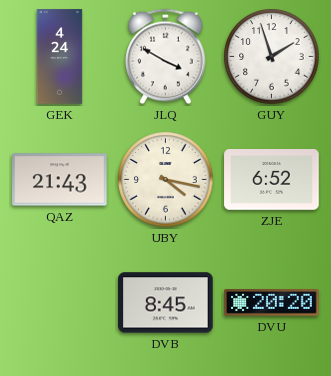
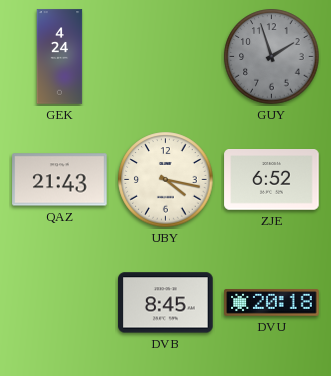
JLQ: 3:50 -> none (166, 57)
GUY dial: white -> grey (272, 57)
DVU: 20:20 -> 20:18 (272, 303)
